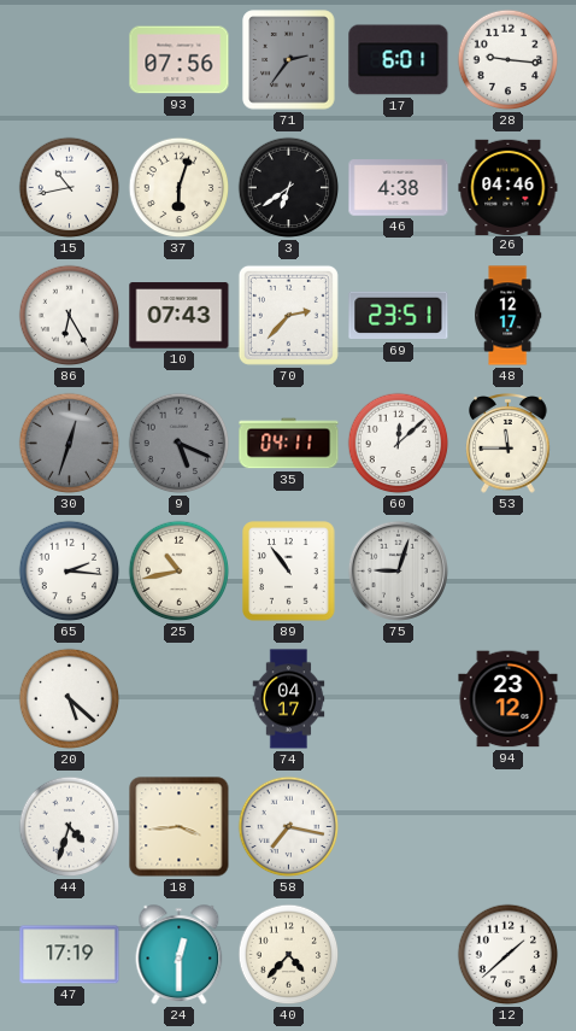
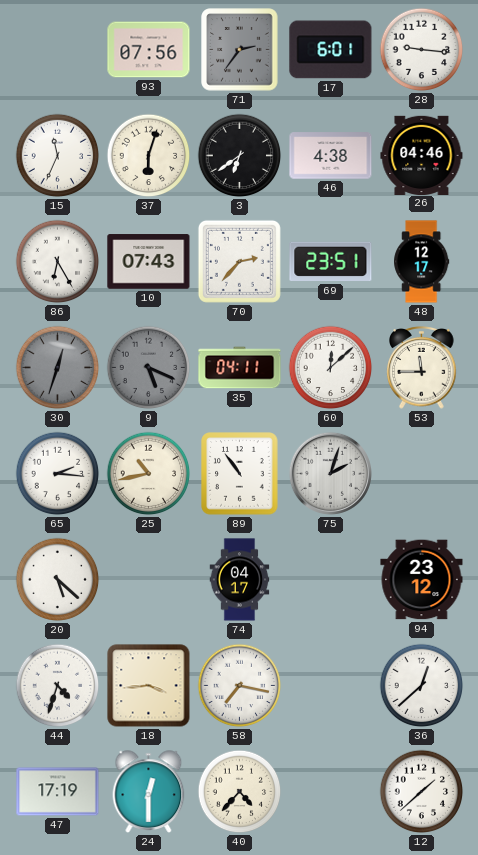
15: 10:43 -> 11:34 (58, 156)
75: 9:03 -> 2:03 (330, 473)
36: none -> 12:38 (422, 686)
